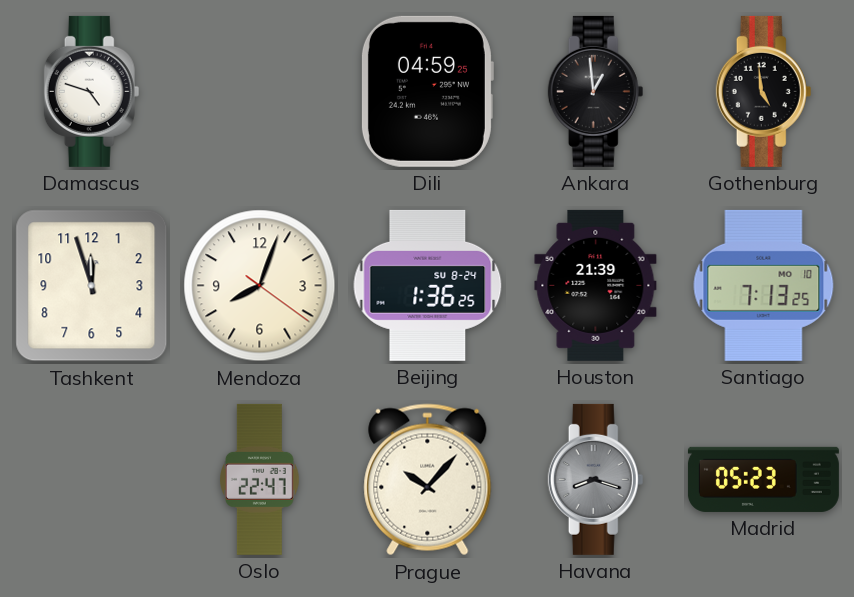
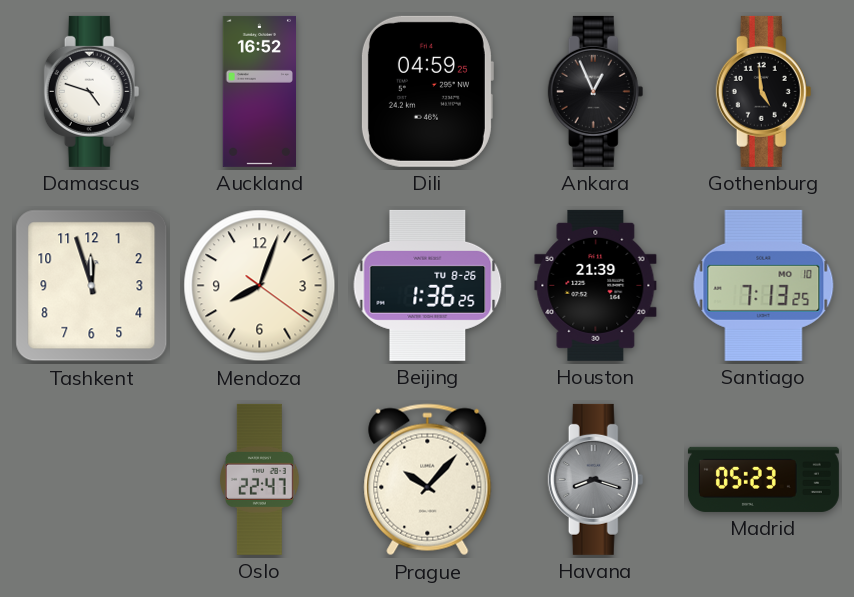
Auckland: none -> 16:52 (259, 91)
Ankara: 12:59 -> 12:56 (596, 91)
Beijing date: SU 8-24 -> TU 8-26 (428, 285)
